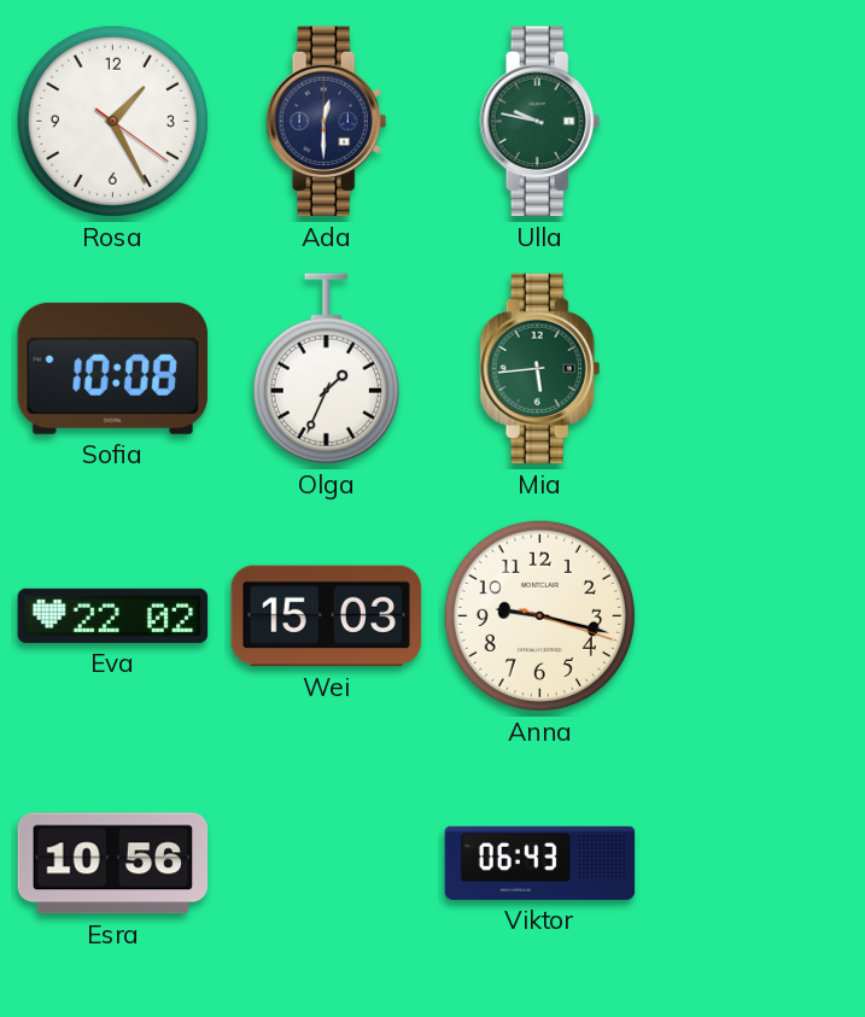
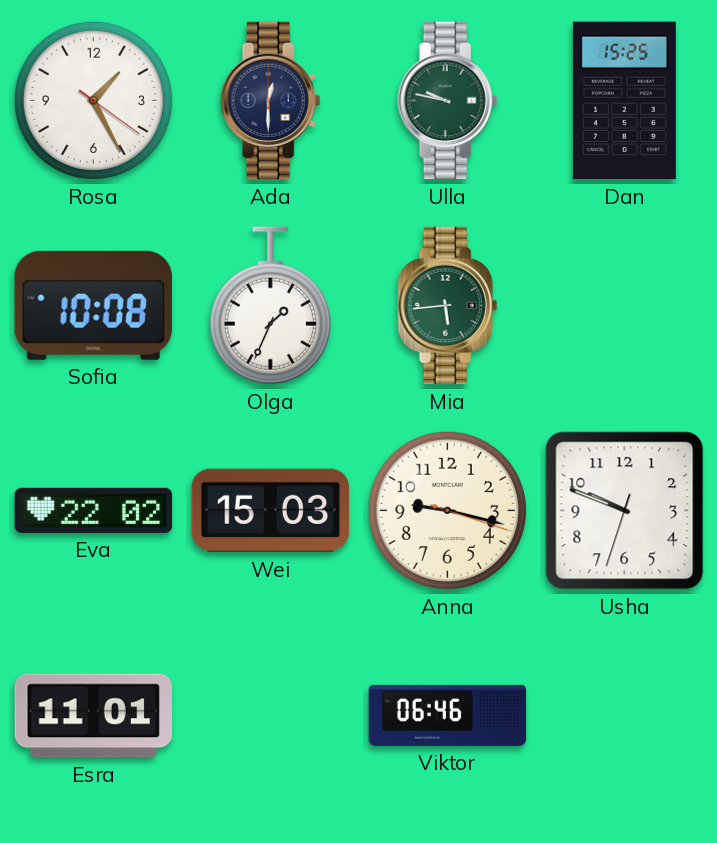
Dan: none -> 15:25 (624, 101)
Usha: none -> 9:48 (625, 511)
Esra: 10:56 -> 11:01 (94, 716)
Viktor: 06:43 -> 06:46 (448, 715)
